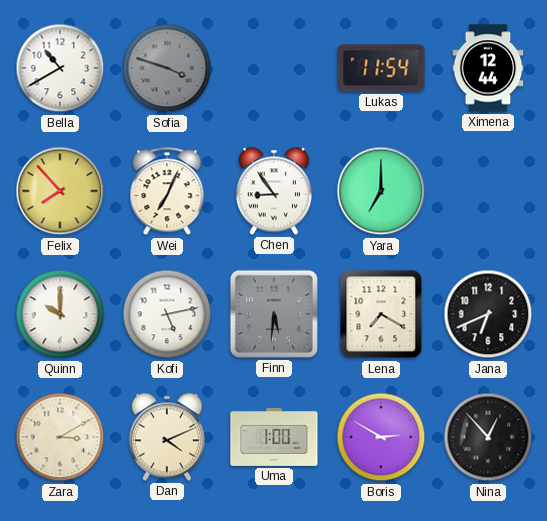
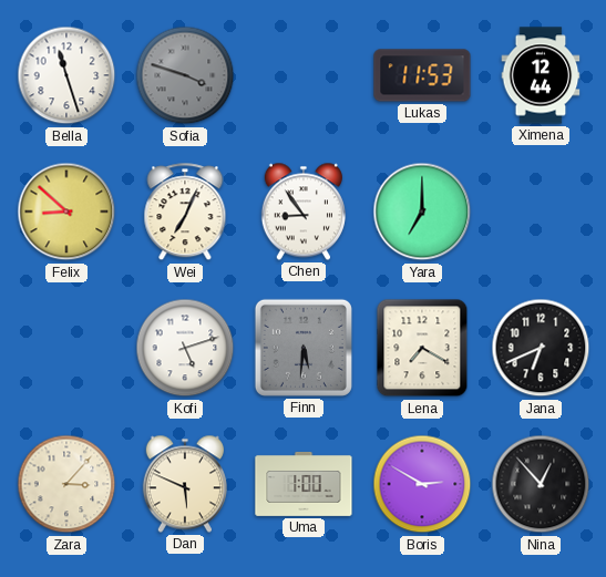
Bella: 10:40 -> 11:27 (66, 75)
Lukas: 11:54 -> 11:53 (422, 75)
Felix: 7:53 -> 8:52 (66, 212)
Quinn: 10:00 -> none (60, 314)
Kofi: 5:13 -> 5:12 (185, 348)
Zara: 3:10 -> 3:07 (66, 484)
Dan: 4:11 -> 5:49 (185, 484)
